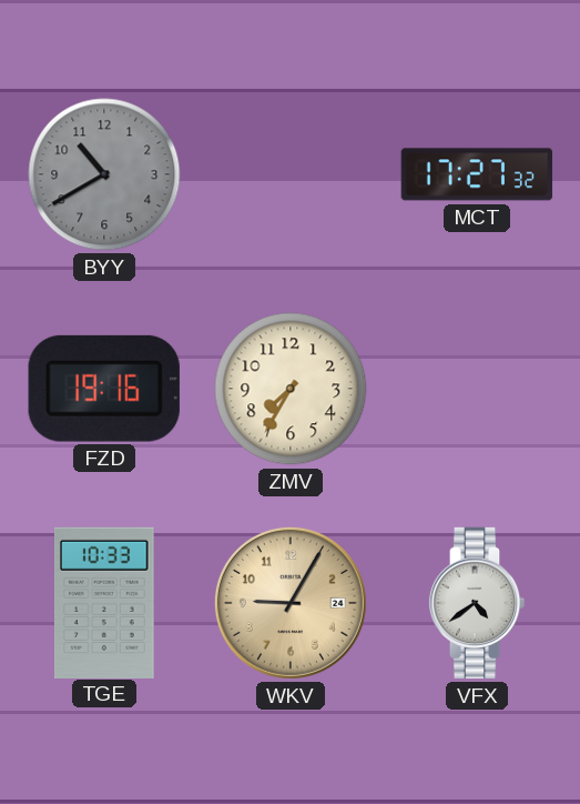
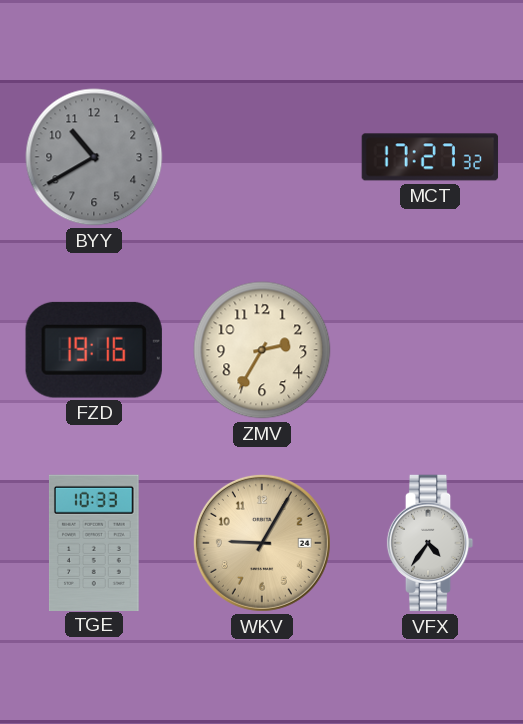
ZMV: 7:35 -> 2:35 (262, 350)
VFX: 4:39 -> 4:36 (430, 543)
